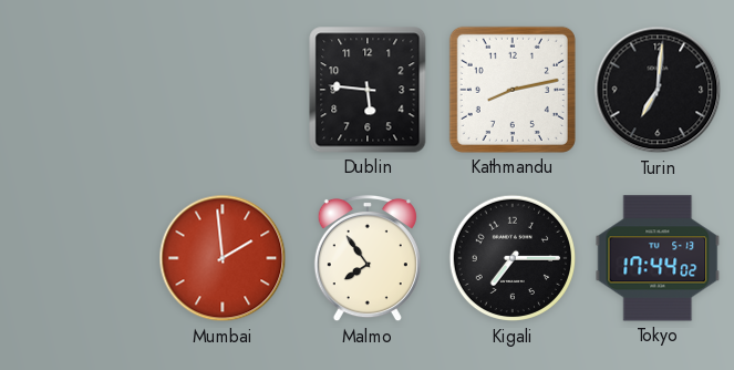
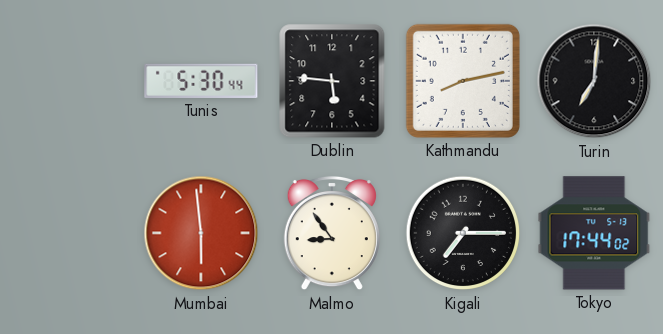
Tunis: none -> 5:30 (201, 81)
Mumbai: 1:59 -> 5:59 (201, 233)
Malmo: 7:54 -> 8:54 (332, 233)
